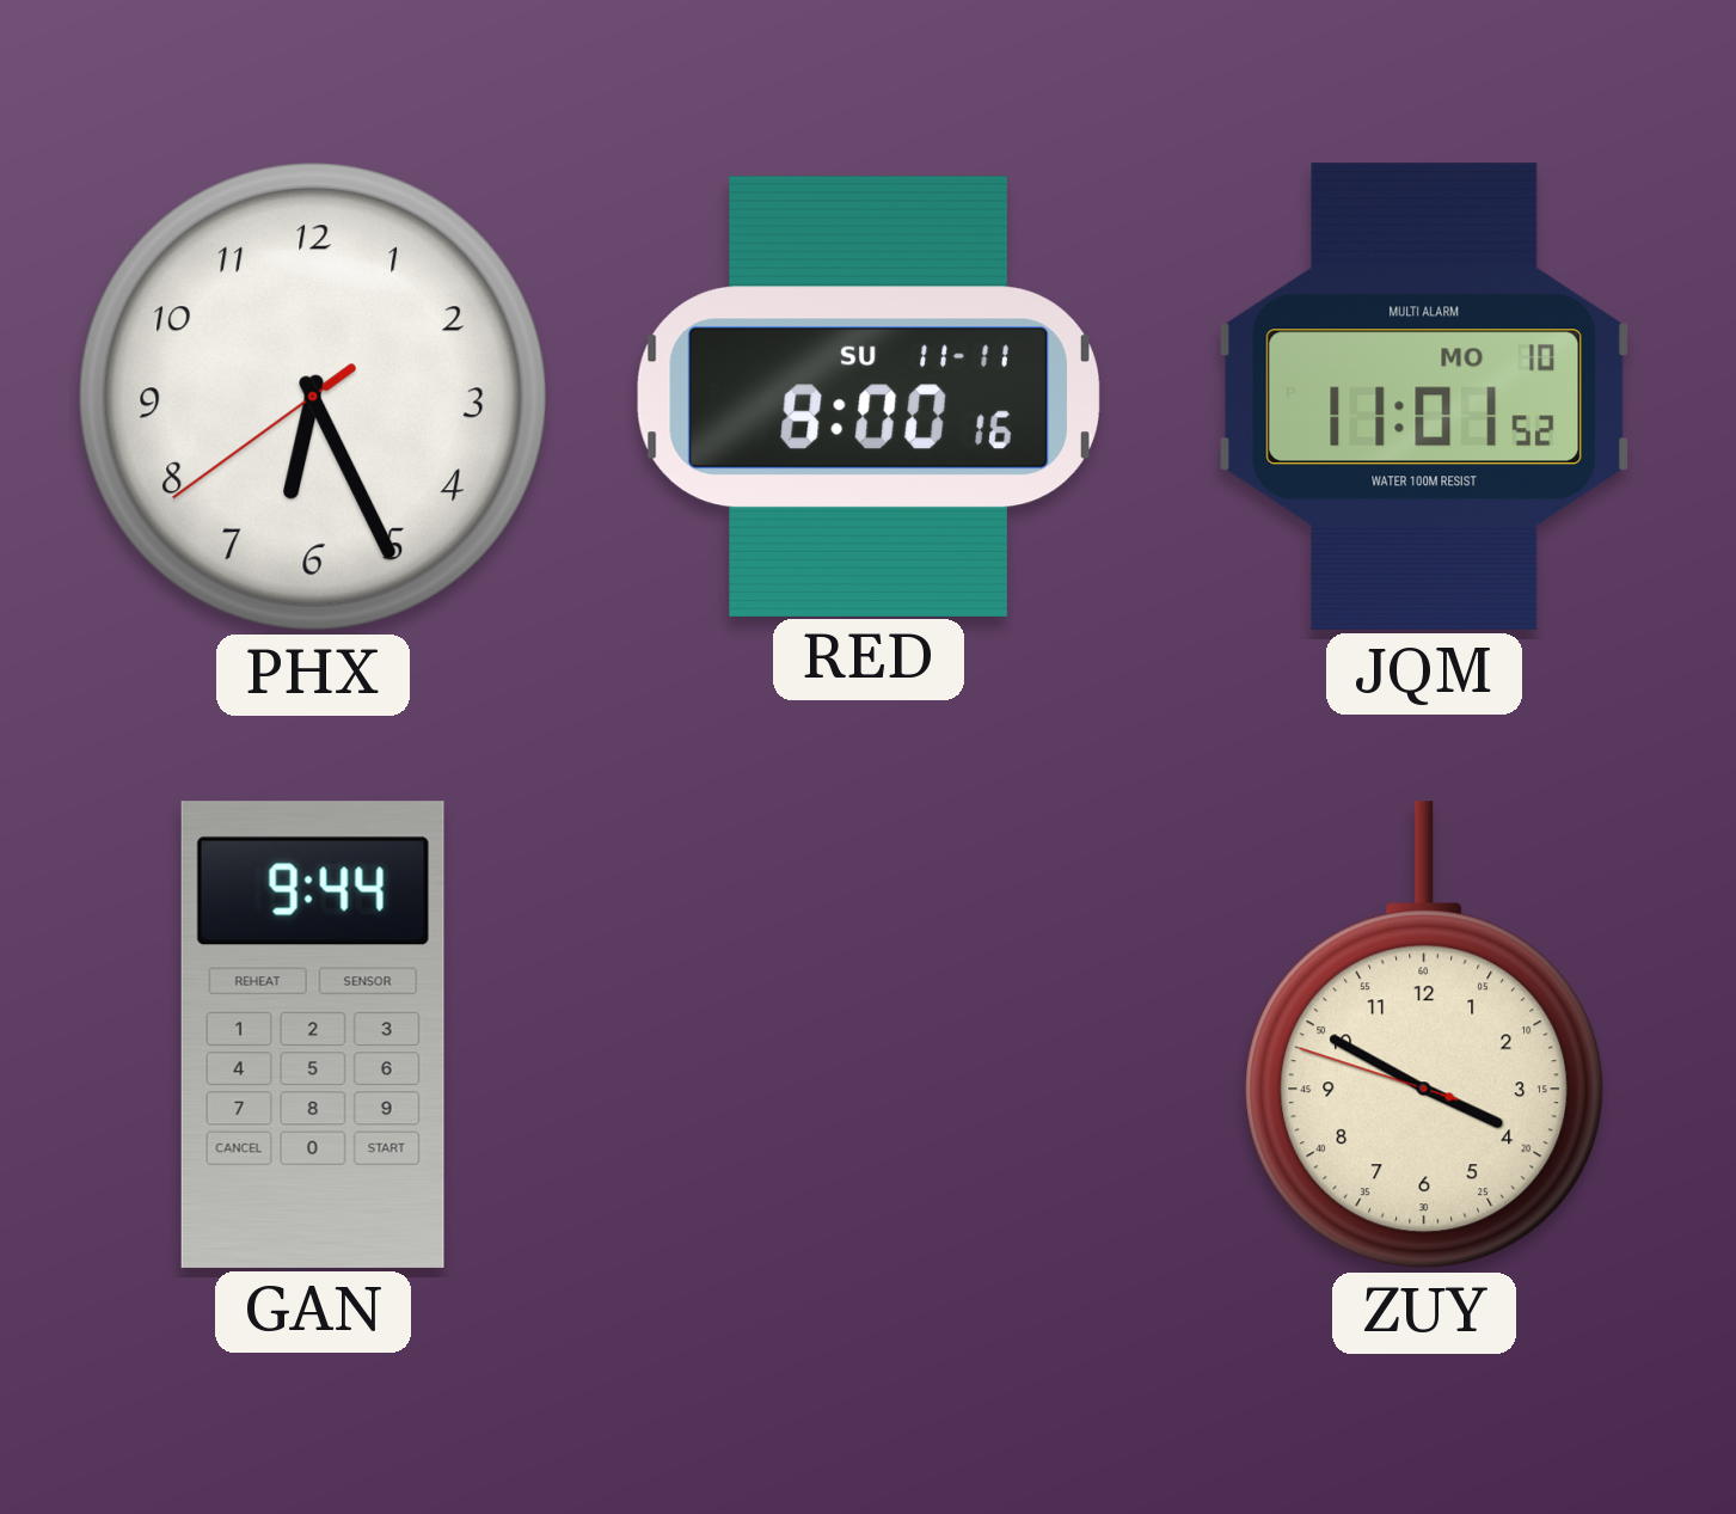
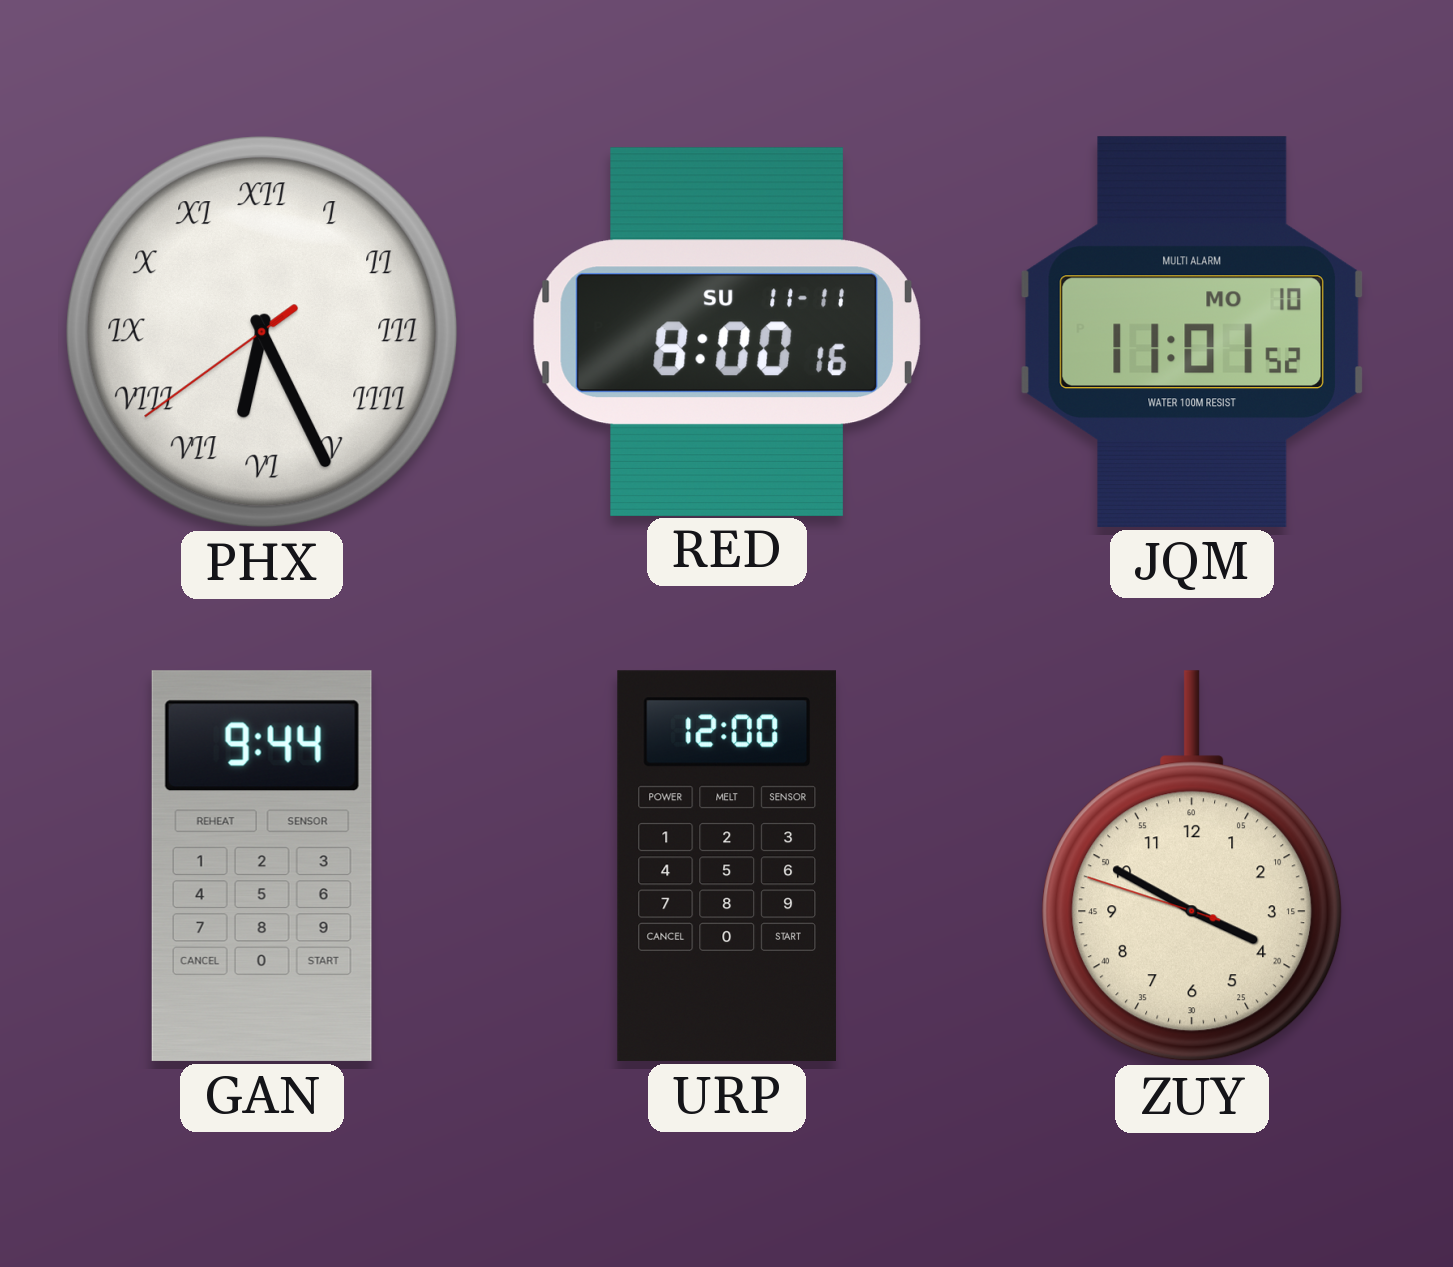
PHX numerals: Arabic -> Roman (262, 332)
URP: none -> 12:00 (727, 866)
